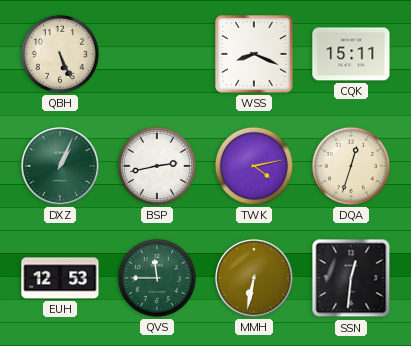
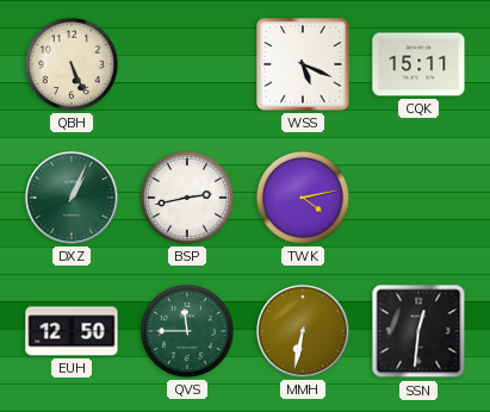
WSS: 8:19 -> 5:19 (303, 64)
DQA: 12:33 -> none (351, 166)
EUH: 12:53 -> 12:50 (72, 331)
